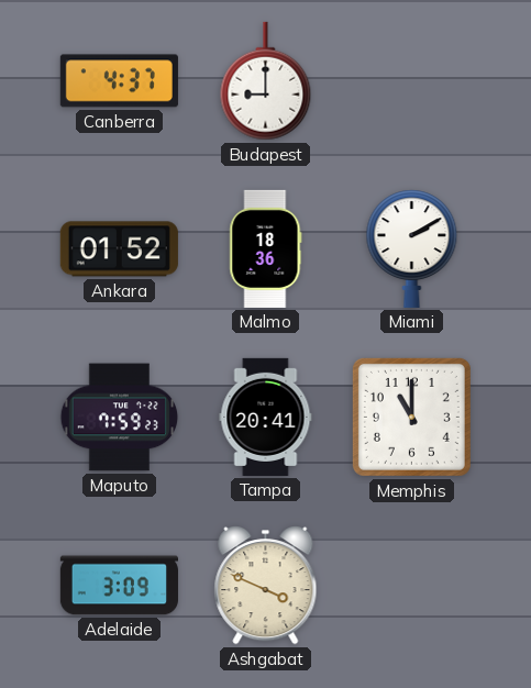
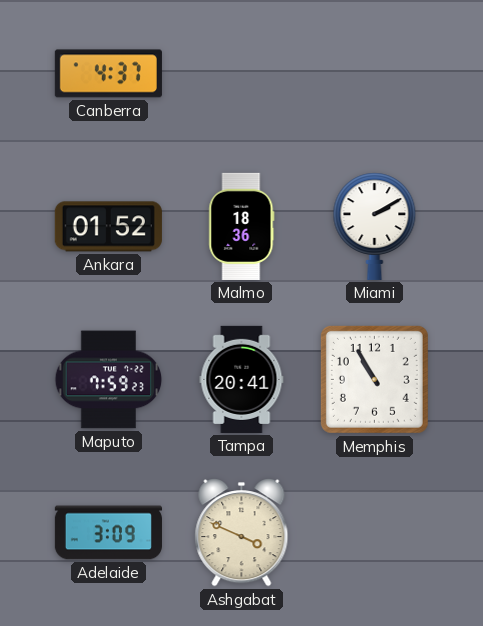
Budapest: 9:00 -> none (266, 81)
Memphis: 11:00 -> 10:55 (374, 379)
